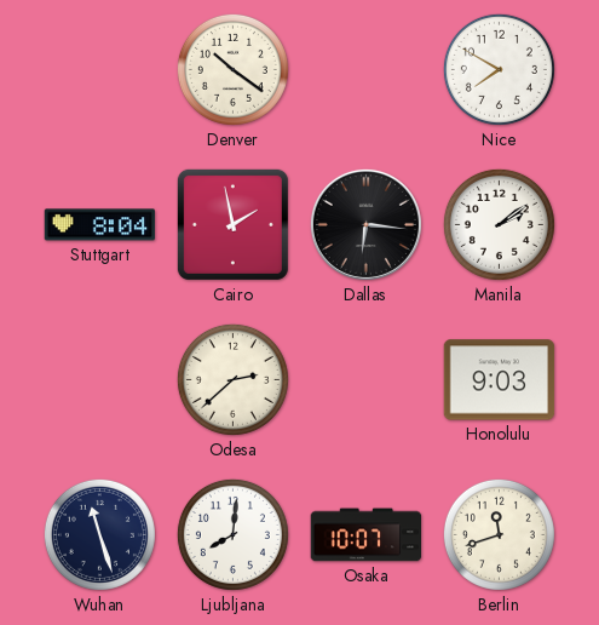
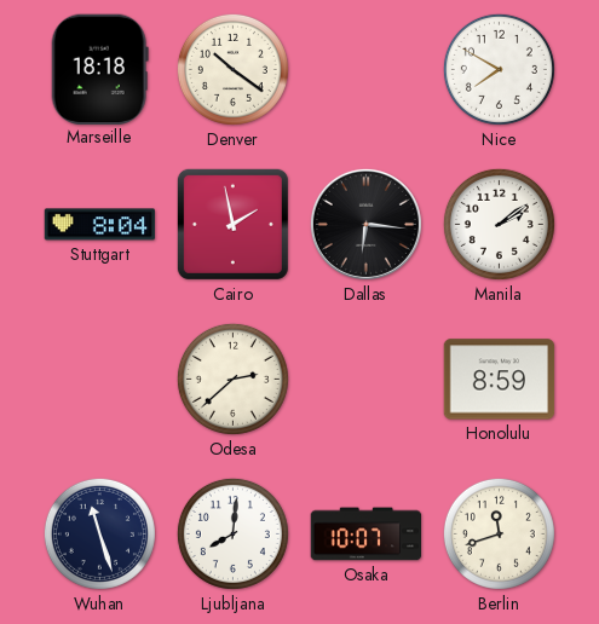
Marseille: none -> 18:18 (99, 69)
Honolulu: 9:03 -> 8:59 (500, 380)
